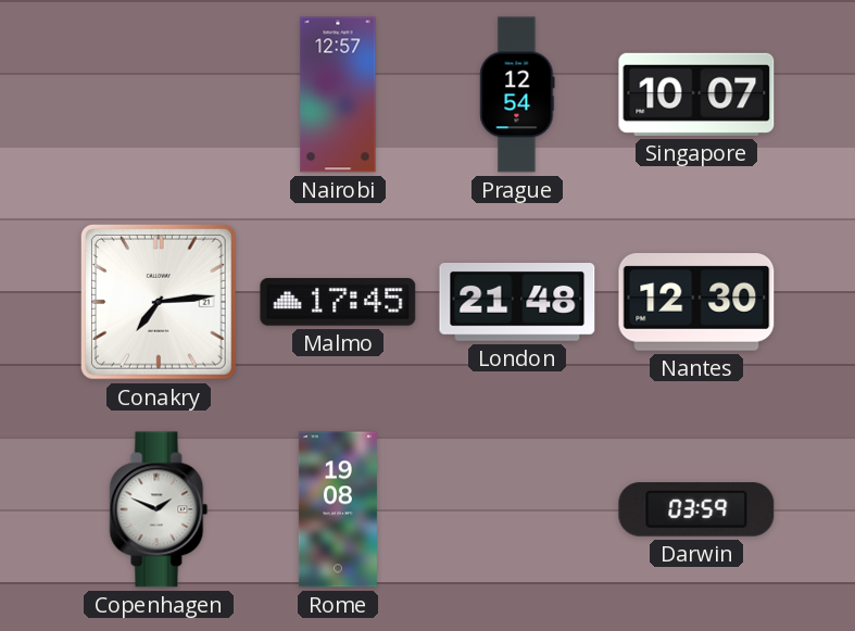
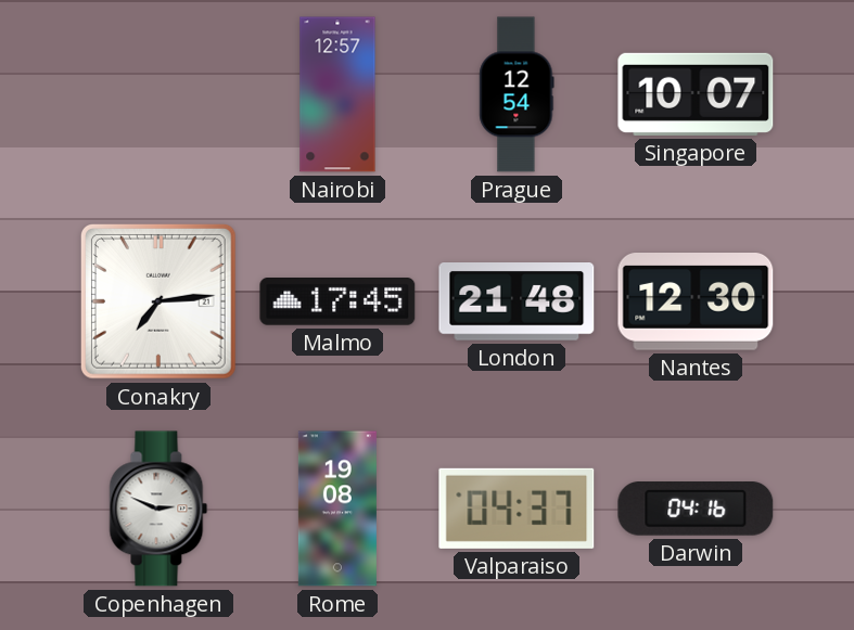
Copenhagen: 1:49 -> 2:49 (158, 509)
Valparaiso: none -> 04:37 (517, 509)
Darwin: 03:59 -> 04:16 (696, 510)
